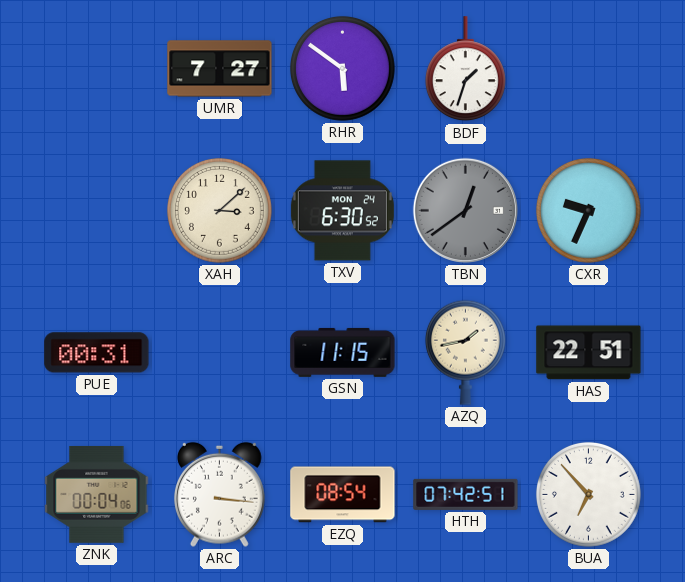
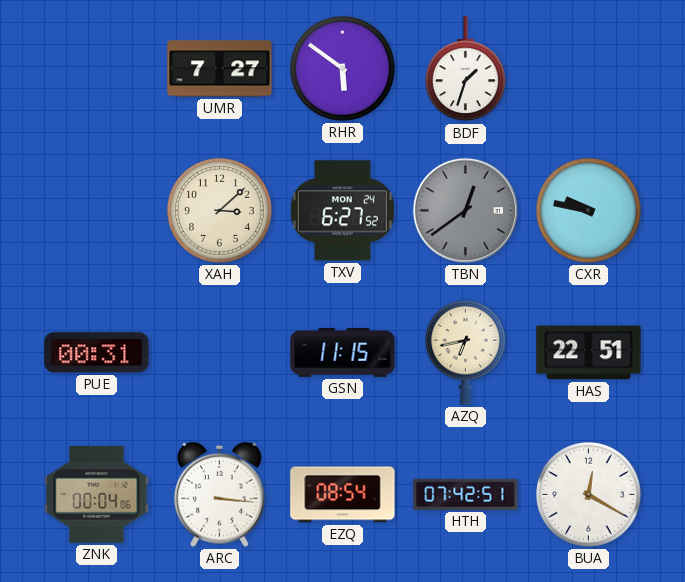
TXV: 6:30 -> 6:27 (342, 211)
CXR: 9:34 -> 9:47 (588, 210)
AZQ: 1:43 -> 6:43 (465, 352)
BUA: 6:53 -> 12:20 (588, 494)
